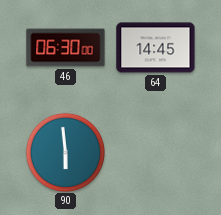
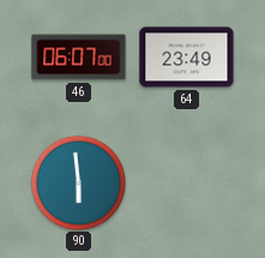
46: 06:30 -> 06:07 (79, 58)
64: 14:45 -> 23:49 (187, 58)
